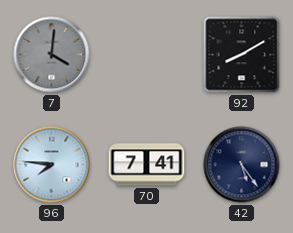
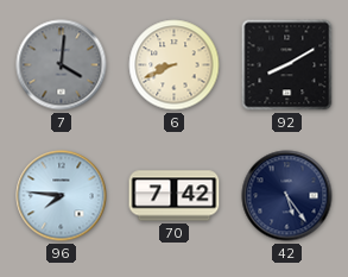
6: none -> 8:41 (175, 65)
70: 7:41 -> 7:42 (175, 196)
